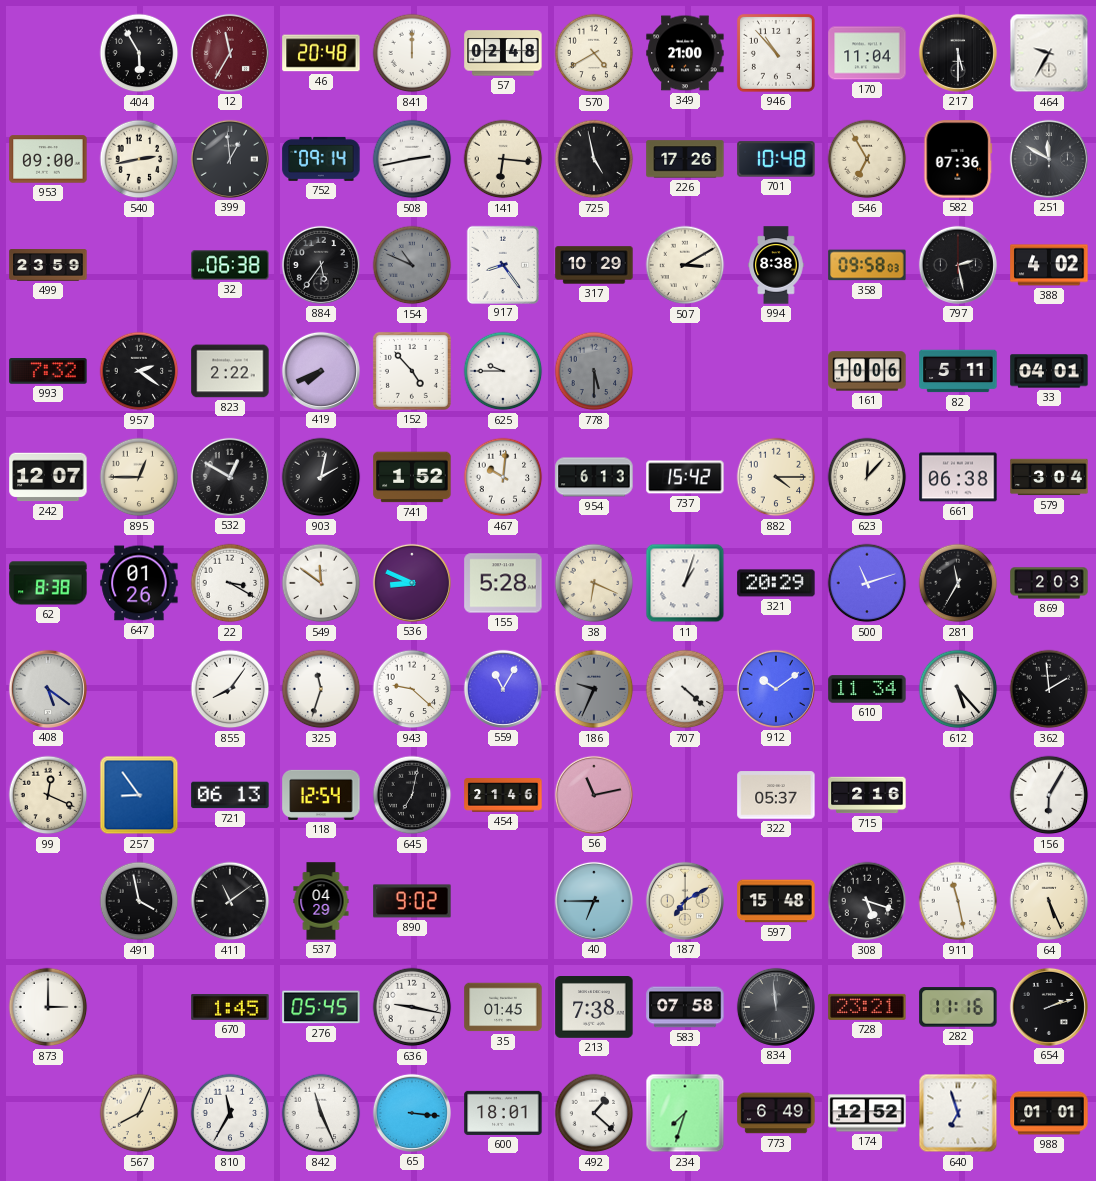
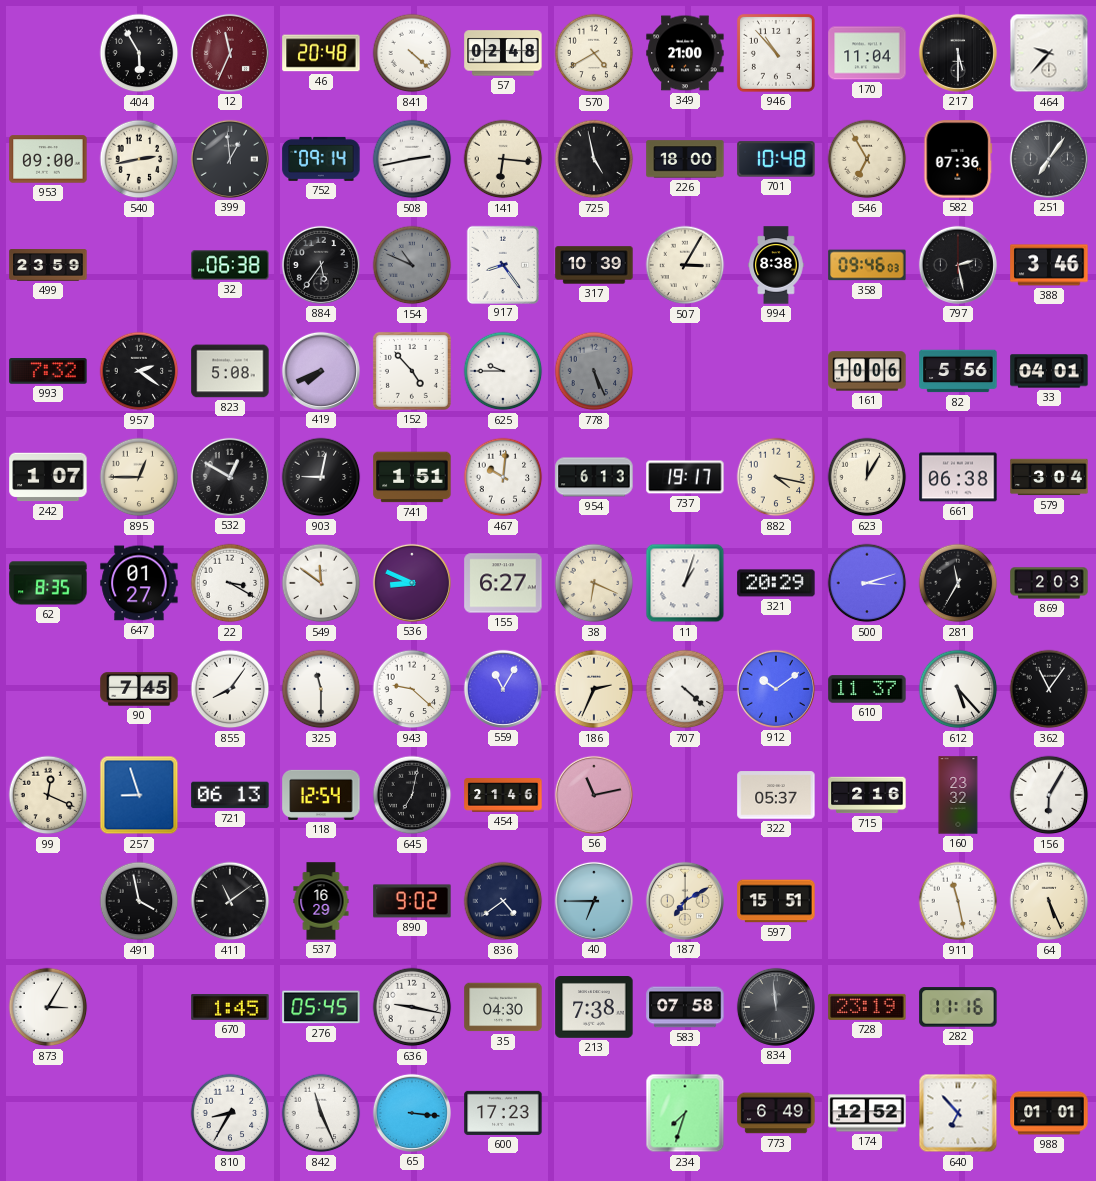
12: 11:35 -> 11:34 (230, 53)
841: 12:00 -> 4:22 (412, 53)
464: 9:35 -> 9:37 (1049, 53)
226: 17:26 -> 18:00 (685, 159)
251: 11:50 -> 7:06 (1049, 159)
317: 10:29 -> 10:39 (594, 265)
507: 3:10 -> 3:05 (685, 265)
358: 09:58 -> 09:46 (867, 265)
388: 4:02 -> 3:46 (1049, 265)
823: 2:22 -> 5:08 (230, 371)
778: 5:30 -> 5:26 (594, 371)
82: 5:11 -> 5:56 (958, 371)
242: 12:07 -> 1:07 (48, 477)
903: 2:02 -> 9:02 (321, 477)
741: 1:52 -> 1:51 (412, 477)
737: 15:42 -> 19:17 (685, 477)
882: 4:15 -> 4:17 (776, 477)
623: 12:07 -> 12:05 (867, 477)
62: 8:38 -> 8:35 (48, 583)
647: 01:26 -> 01:27 (139, 583)
155: 5:28 -> 6:27 (503, 583)
500: 11:12 -> 3:12 (867, 583)
408: 5:21 -> none (48, 689)
90: none -> 7:45 (139, 689)
325: 11:33 -> 11:30 (321, 689)
186: 9:34 -> 2:34 (594, 689)
186 dial: grey -> cream (594, 689)
610: 11:34 -> 11:37 (867, 689)
362: 1:59 -> 11:06 (1049, 689)
257: 8:54 -> 8:57 (139, 795)
160: none -> 23:32 (958, 795)
537: 04:29 -> 16:29 (321, 901)
836: none -> 4:39 (503, 901)
597: 15:48 -> 15:51 (776, 901)
308: 5:18 -> none (867, 901)
873: 3:00 -> 3:05 (48, 1007)
35: 01:45 -> 04:30 (503, 1007)
728: 23:21 -> 23:19 (867, 1007)
654: 2:12 -> none (1049, 1007)
567: 8:04 -> none (139, 1113)
810: 11:35 -> 8:35 (230, 1113)
600: 18:01 -> 17:23 (503, 1113)
492: 1:22 -> none (594, 1113)
640: 6:57 -> 6:53 (958, 1113)
